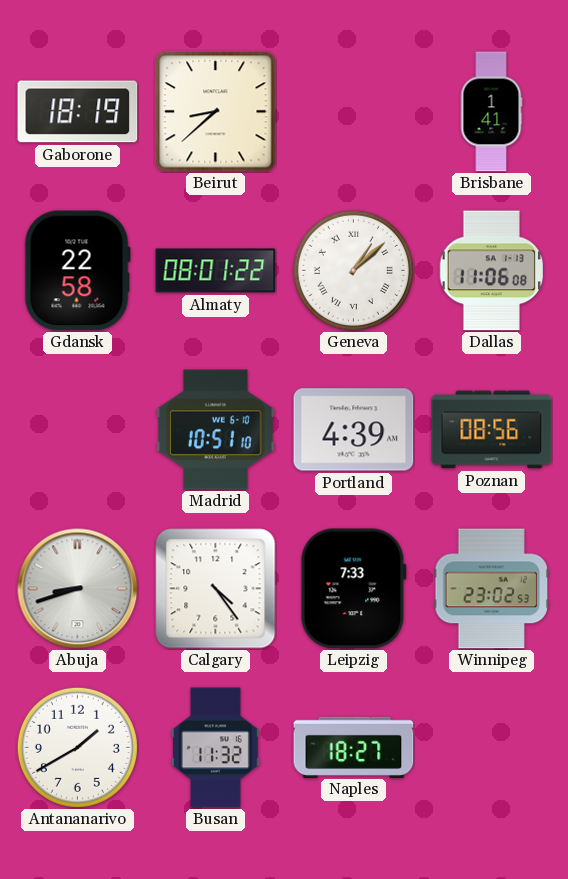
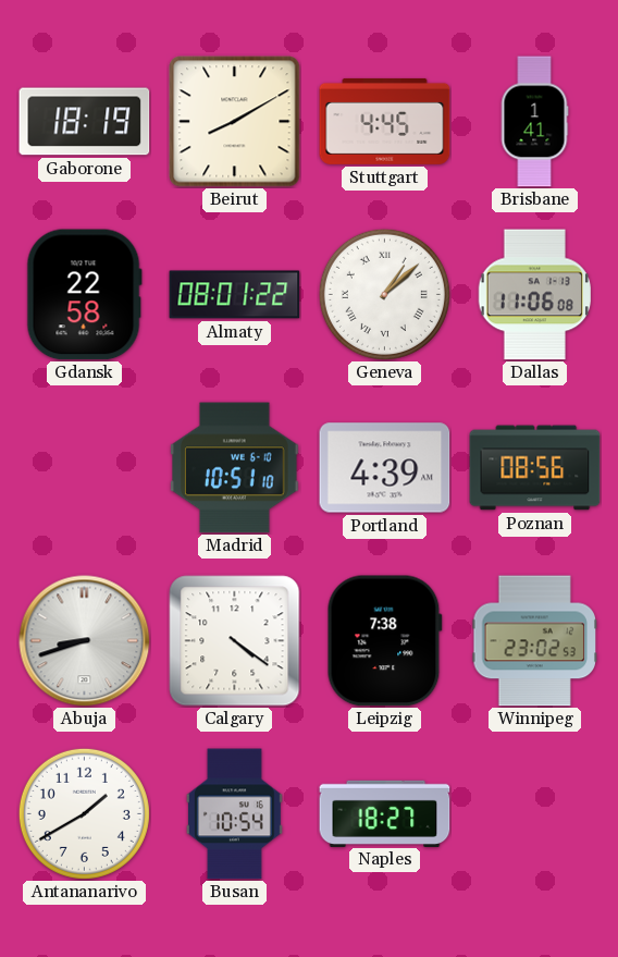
Beirut: 8:38 -> 8:10 (235, 122)
Stuttgart: none -> 4:45 (385, 121)
Calgary: 4:24 -> 4:21 (235, 641)
Leipzig: 7:33 -> 7:38 (384, 641)
Busan: 11:32 -> 10:54 (234, 814)
